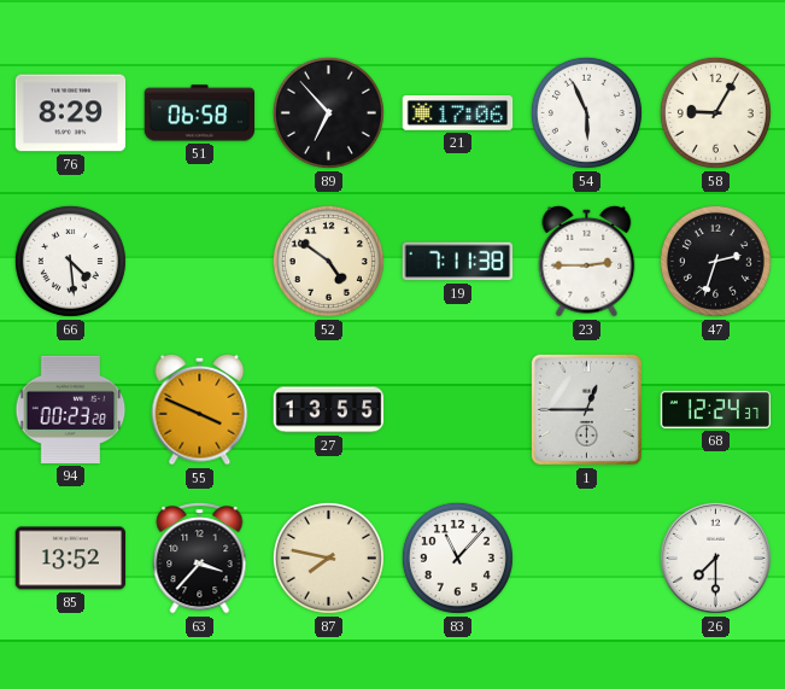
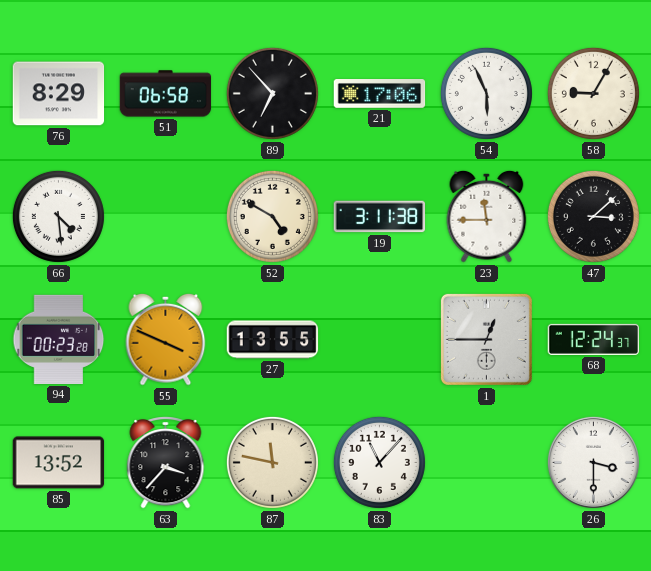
52: 4:51 -> 4:50 (272, 216)
19: 7:11 -> 3:11 (380, 217)
23: 2:45 -> 11:45 (487, 216)
47: 2:33 -> 3:08 (593, 216)
87: 7:47 -> 11:47 (272, 462)
26: 7:30 -> 3:30 (593, 462)
